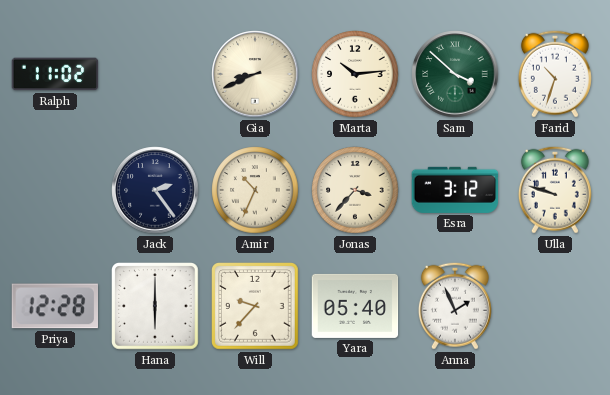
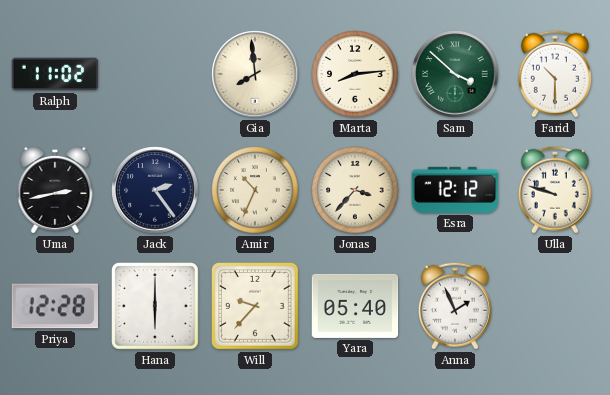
Gia: 8:41 -> 7:59 (255, 74)
Marta: 10:14 -> 8:14 (355, 74)
Farid: 10:33 -> 10:30 (555, 74)
Uma: none -> 2:43 (55, 190)
Esra: 3:12 -> 12:12 (455, 190)
